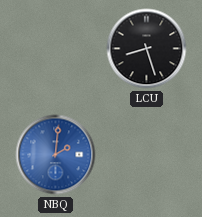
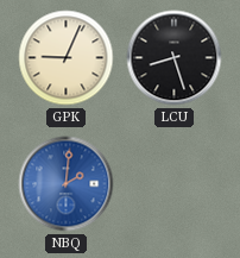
GPK: none -> 9:04 (67, 58)
